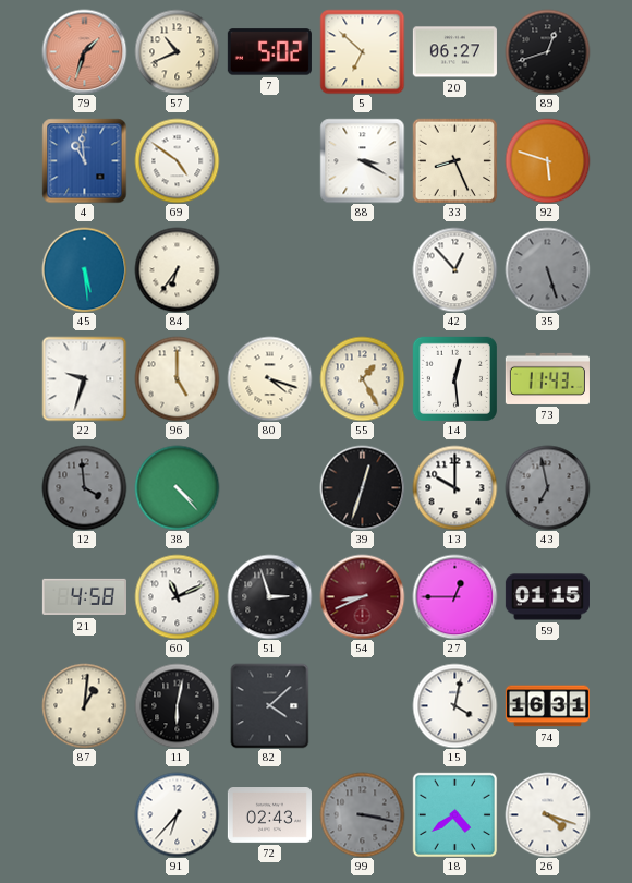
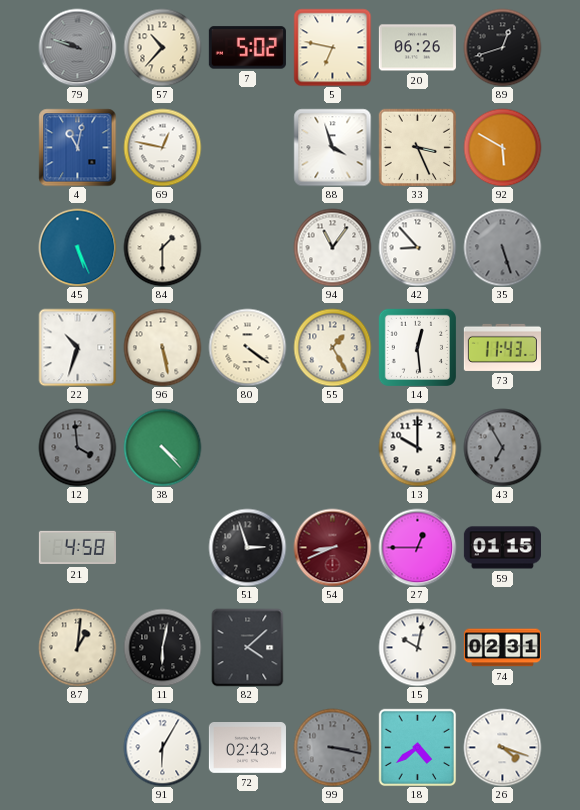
79: 1:33 -> 9:48 (77, 47)
79 dial: salmon -> grey (77, 47)
57: 10:41 -> 10:37 (162, 47)
5: 6:52 -> 6:47 (332, 47)
20: 06:27 -> 06:26 (417, 48)
4: 10:59 -> 11:02 (77, 147)
69: 4:51 -> 12:47 (162, 147)
88: 3:20 -> 3:57 (332, 147)
33: 8:26 -> 3:26 (417, 147)
92: 5:48 -> 5:50 (502, 147)
45: 5:29 -> 5:26 (77, 247)
84: 6:36 -> 1:30 (162, 247)
94: none -> 11:06 (332, 247)
42: 12:53 -> 8:53 (417, 247)
22: 9:33 -> 10:33 (77, 347)
96: 5:00 -> 5:28 (162, 347)
80: 4:18 -> 4:21 (247, 347)
39: 12:33 -> none (362, 487)
43: 6:58 -> 6:55 (502, 447)
60: 11:11 -> none (177, 596)
15: 4:02 -> 10:02 (417, 647)
74: 16:31 -> 02:31 (502, 648)
91: 6:37 -> 6:05 (162, 747)
